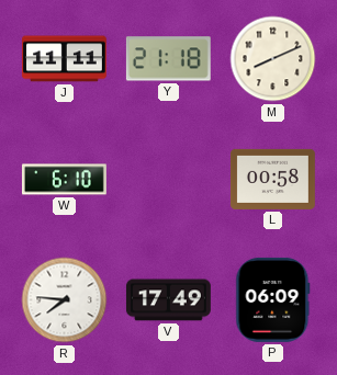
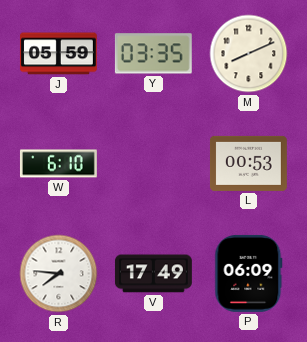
J: 11:11 -> 05:59 (58, 54)
Y: 21:18 -> 03:35 (153, 54)
L: 00:58 -> 00:53 (248, 163)
